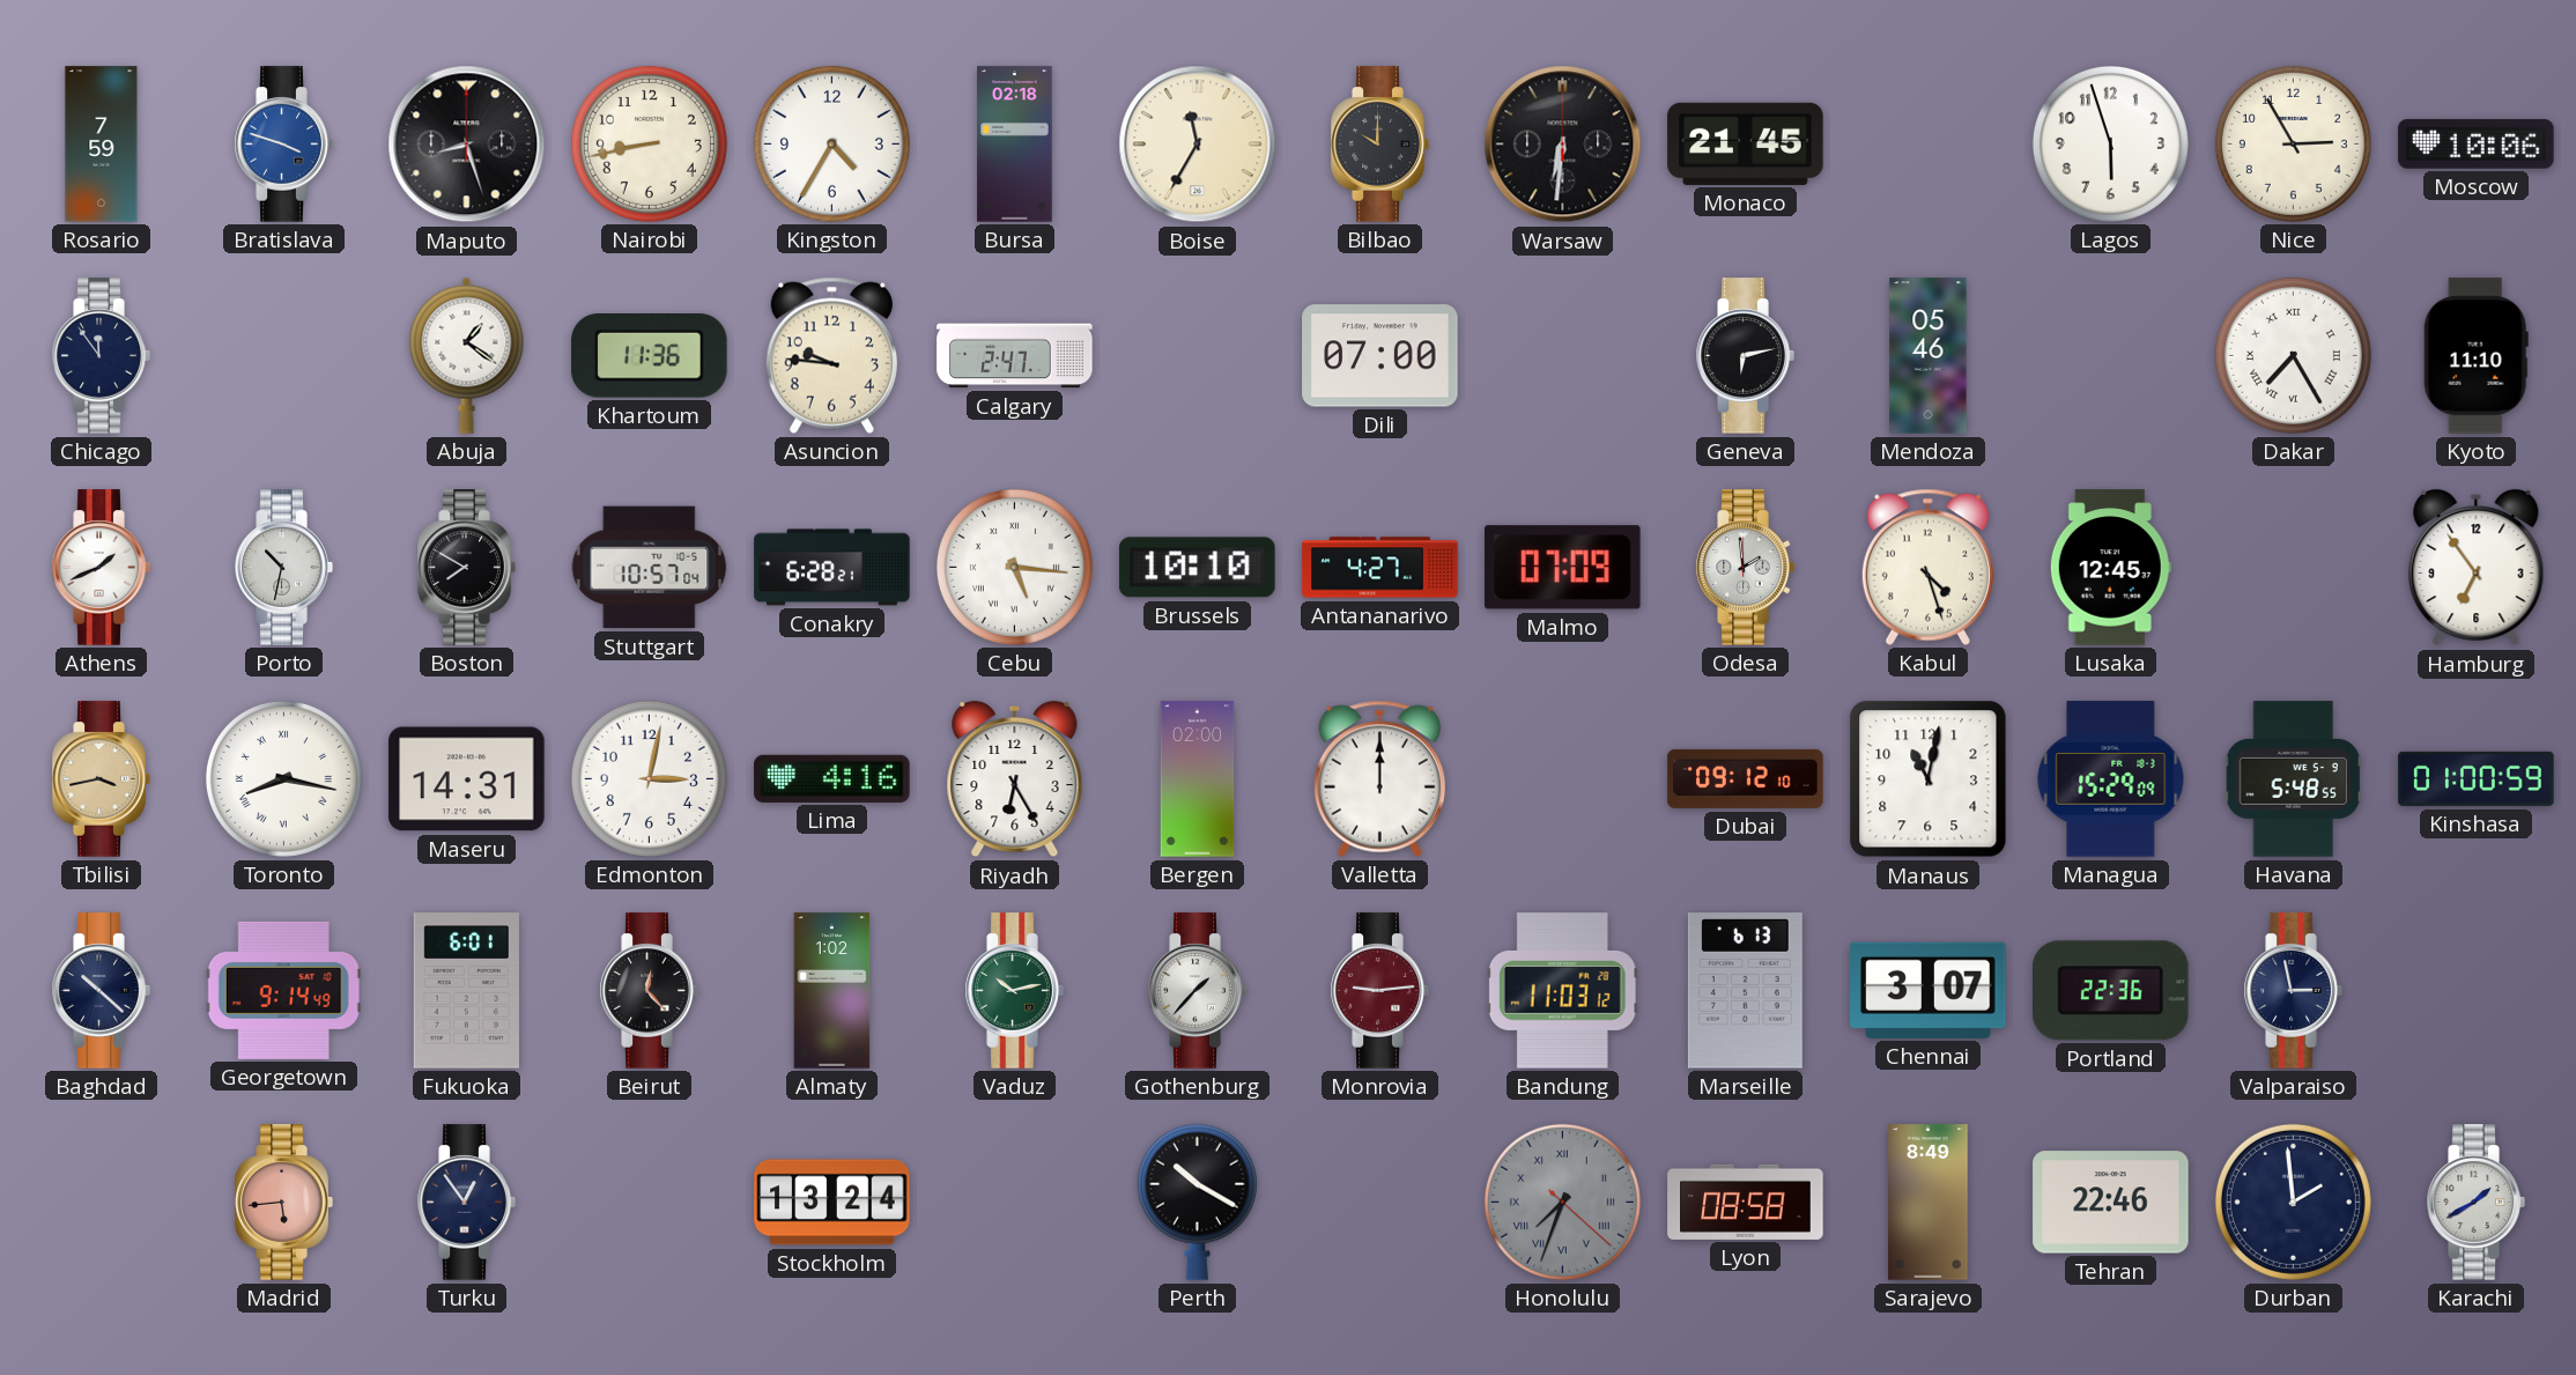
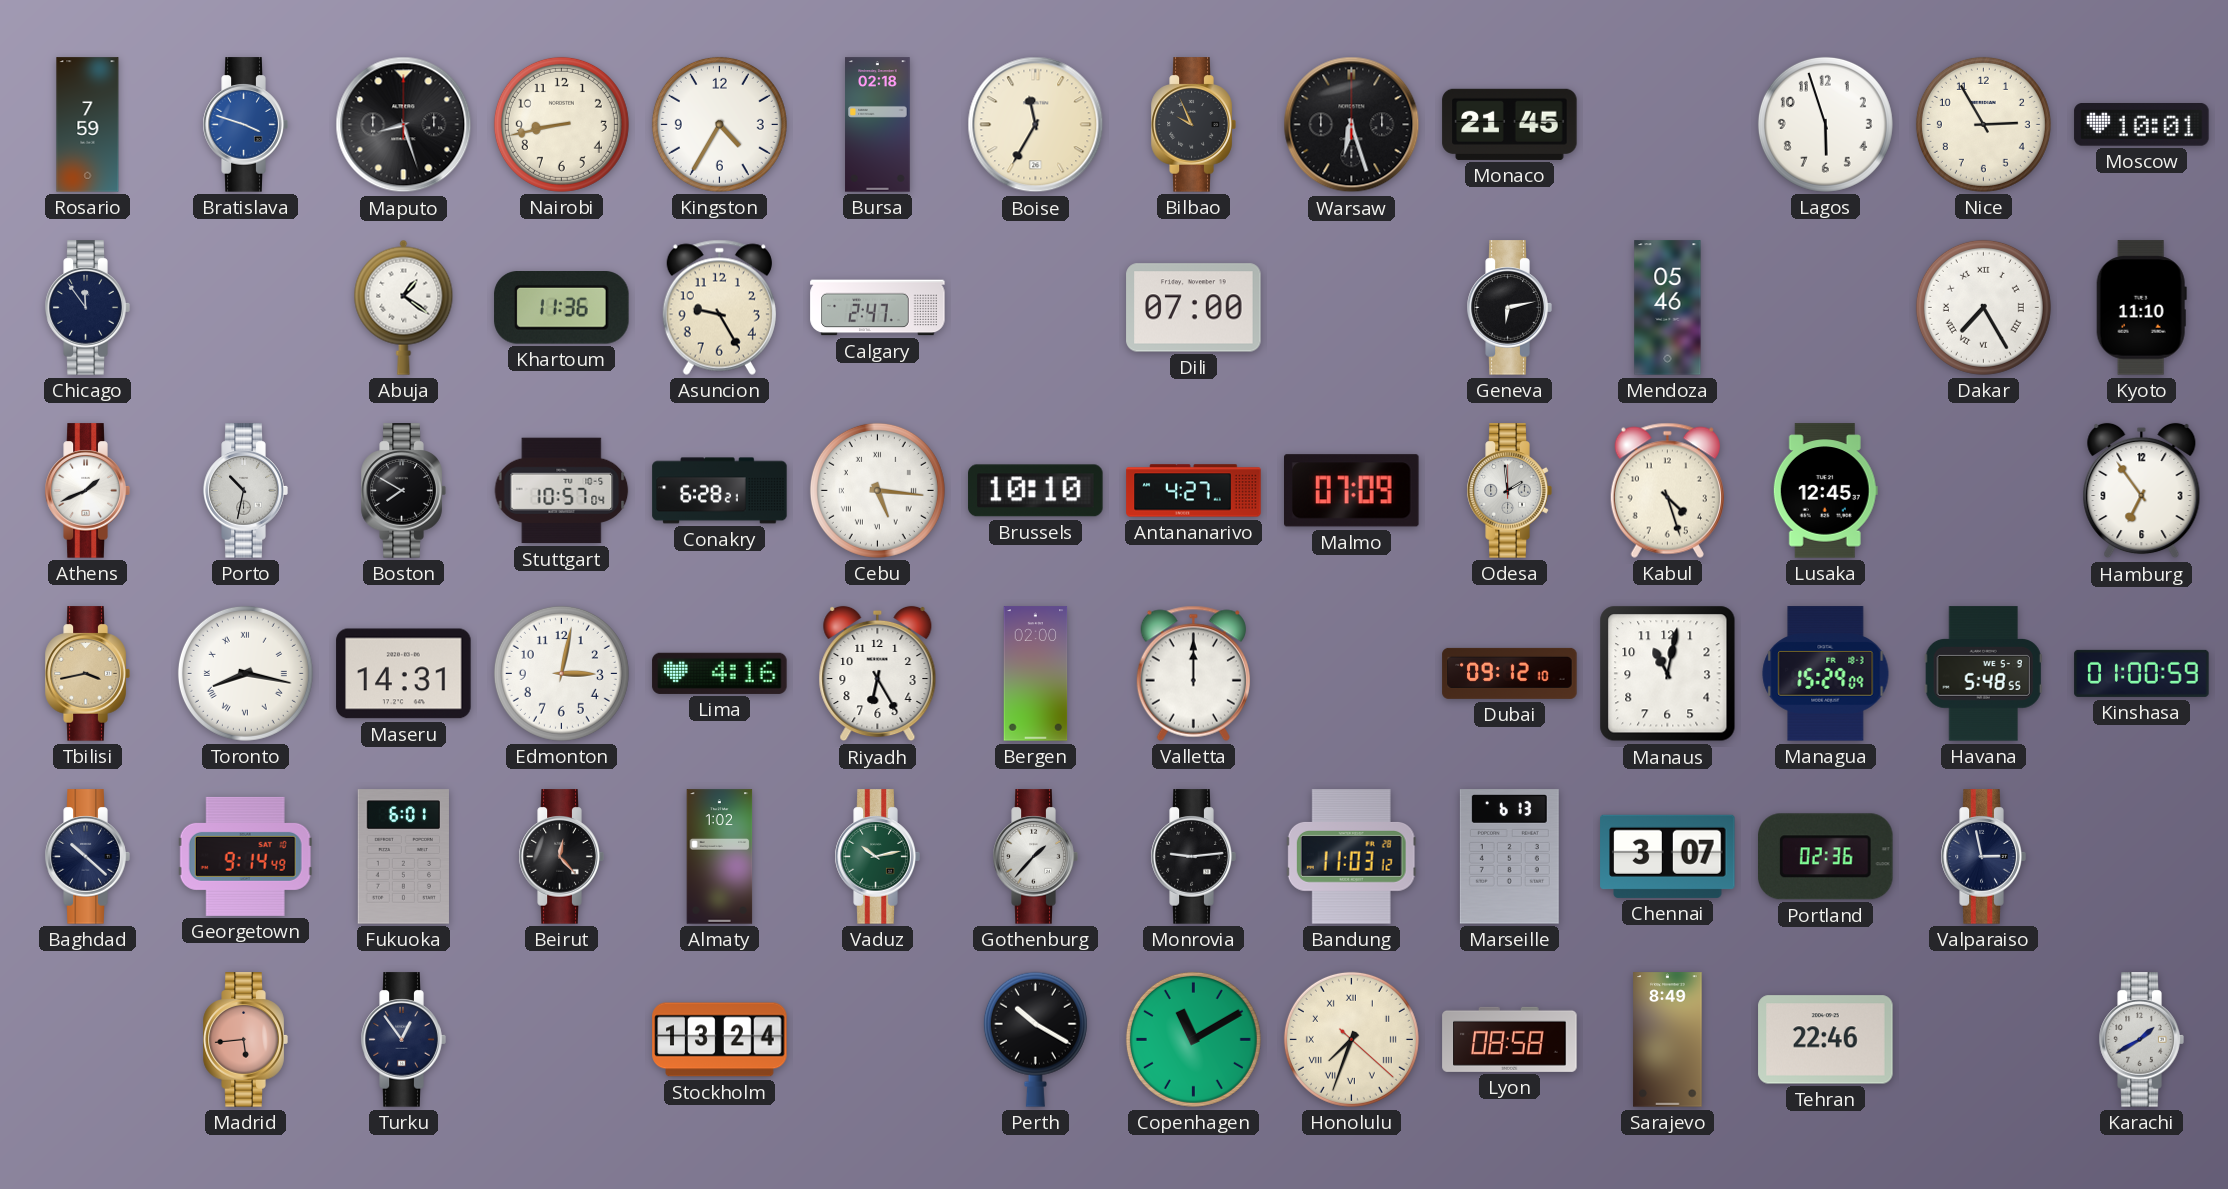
Bilbao: 10:00 -> 9:56 (1193, 125)
Warsaw: 6:31 -> 6:27 (1352, 125)
Moscow: 10:06 -> 10:01 (2142, 125)
Asuncion: 9:46 -> 9:25 (719, 307)
Monrovia dial: burgundy -> black (1193, 857)
Portland: 22:36 -> 02:36 (1826, 857)
Copenhagen: none -> 11:10 (1193, 1039)
Honolulu dial: grey -> cream (1351, 1039)
Durban: 1:59 -> none (2293, 1202)
